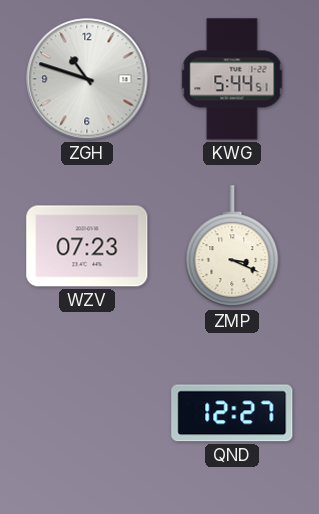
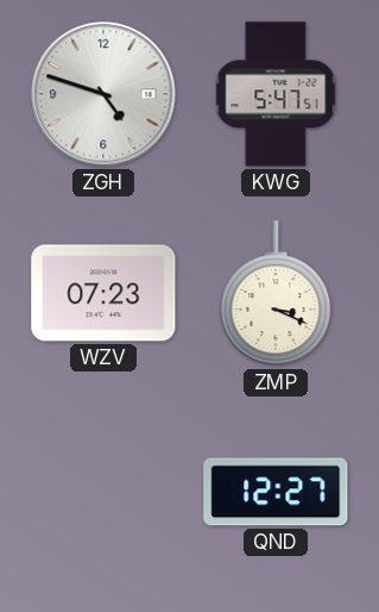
ZGH: 10:48 -> 4:48 (103, 94)
KWG: 5:44 -> 5:47 (276, 94)
